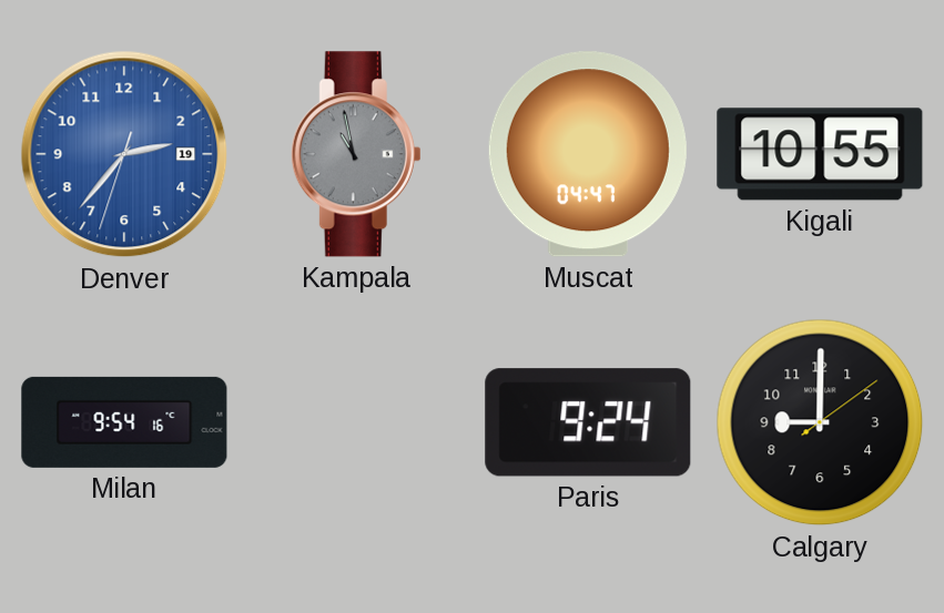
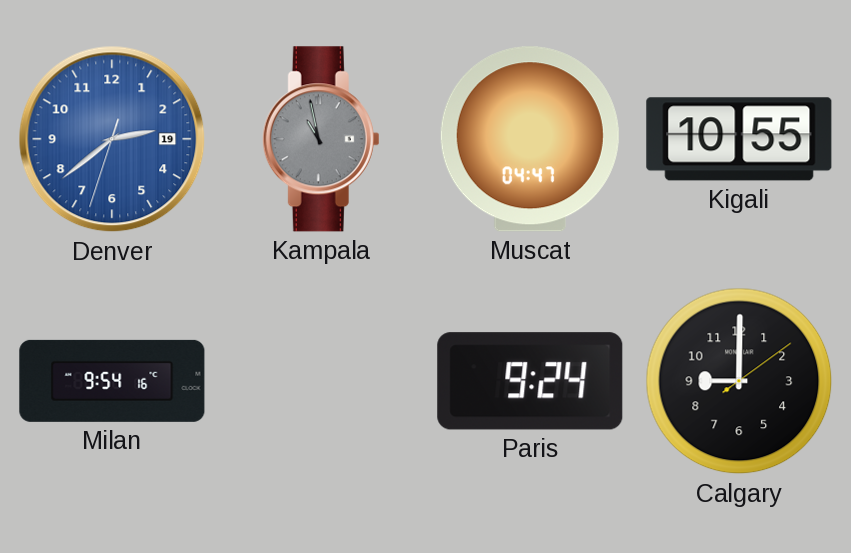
Denver: 2:36 -> 2:38 (112, 139)
